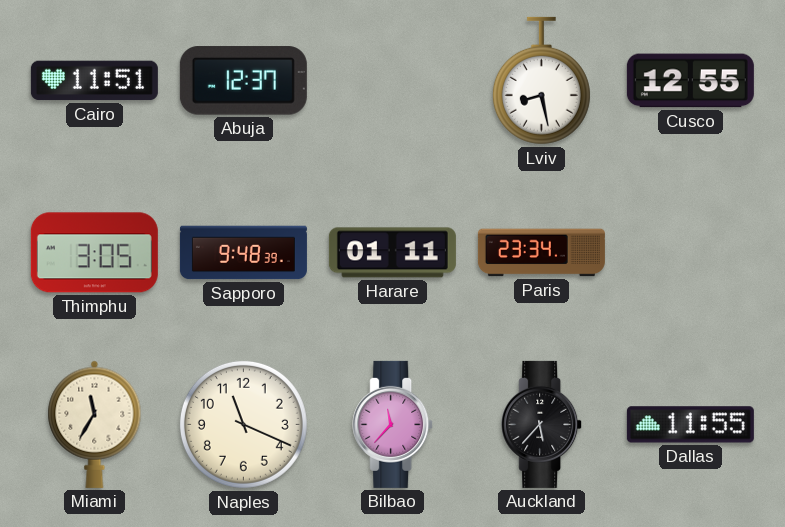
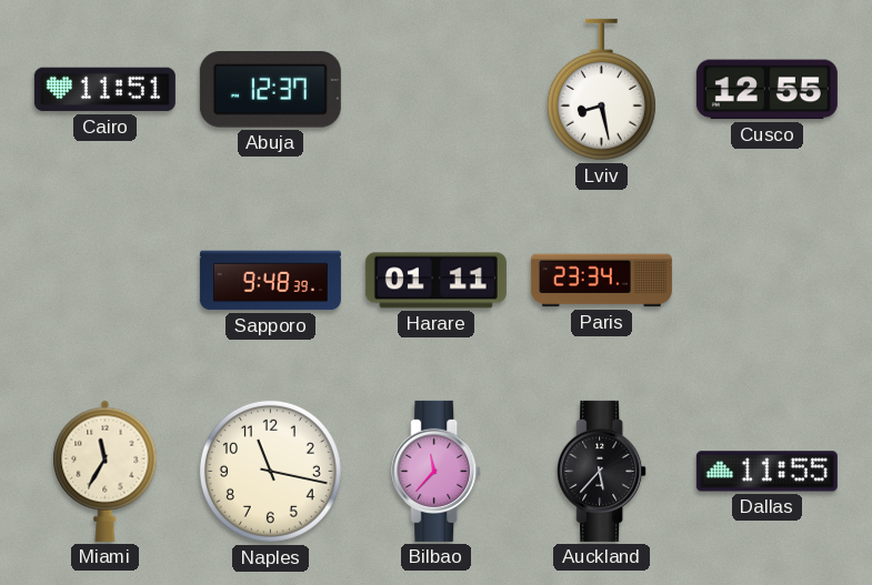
Thimphu: 3:05 -> none (94, 253)
Naples: 11:19 -> 11:17 (270, 471)
